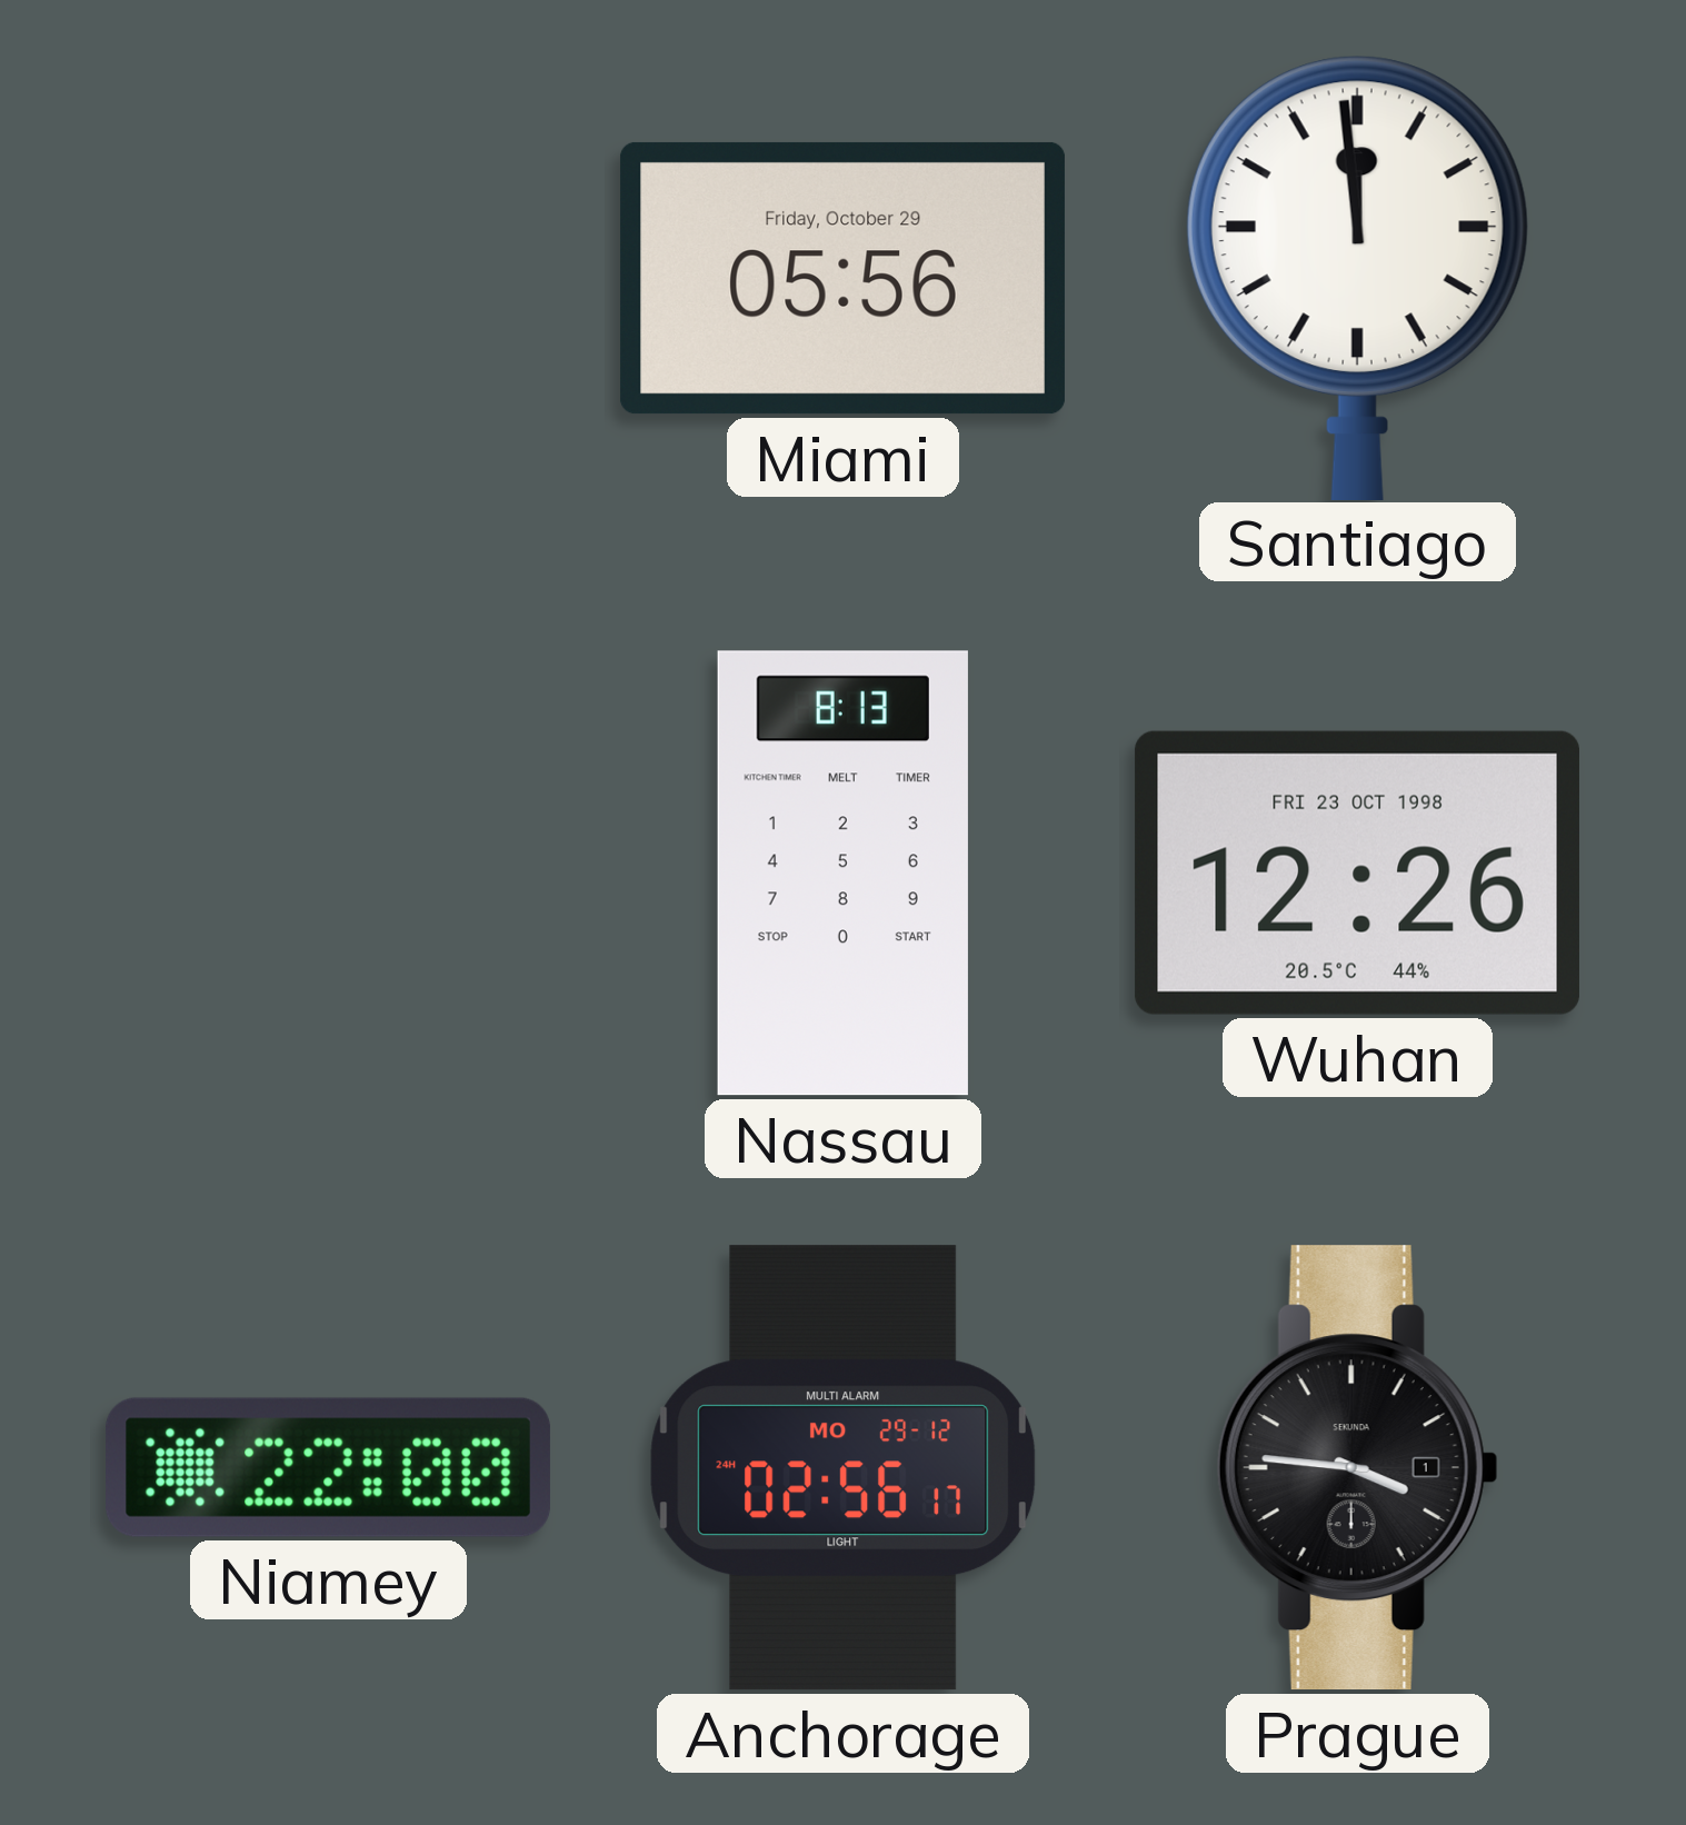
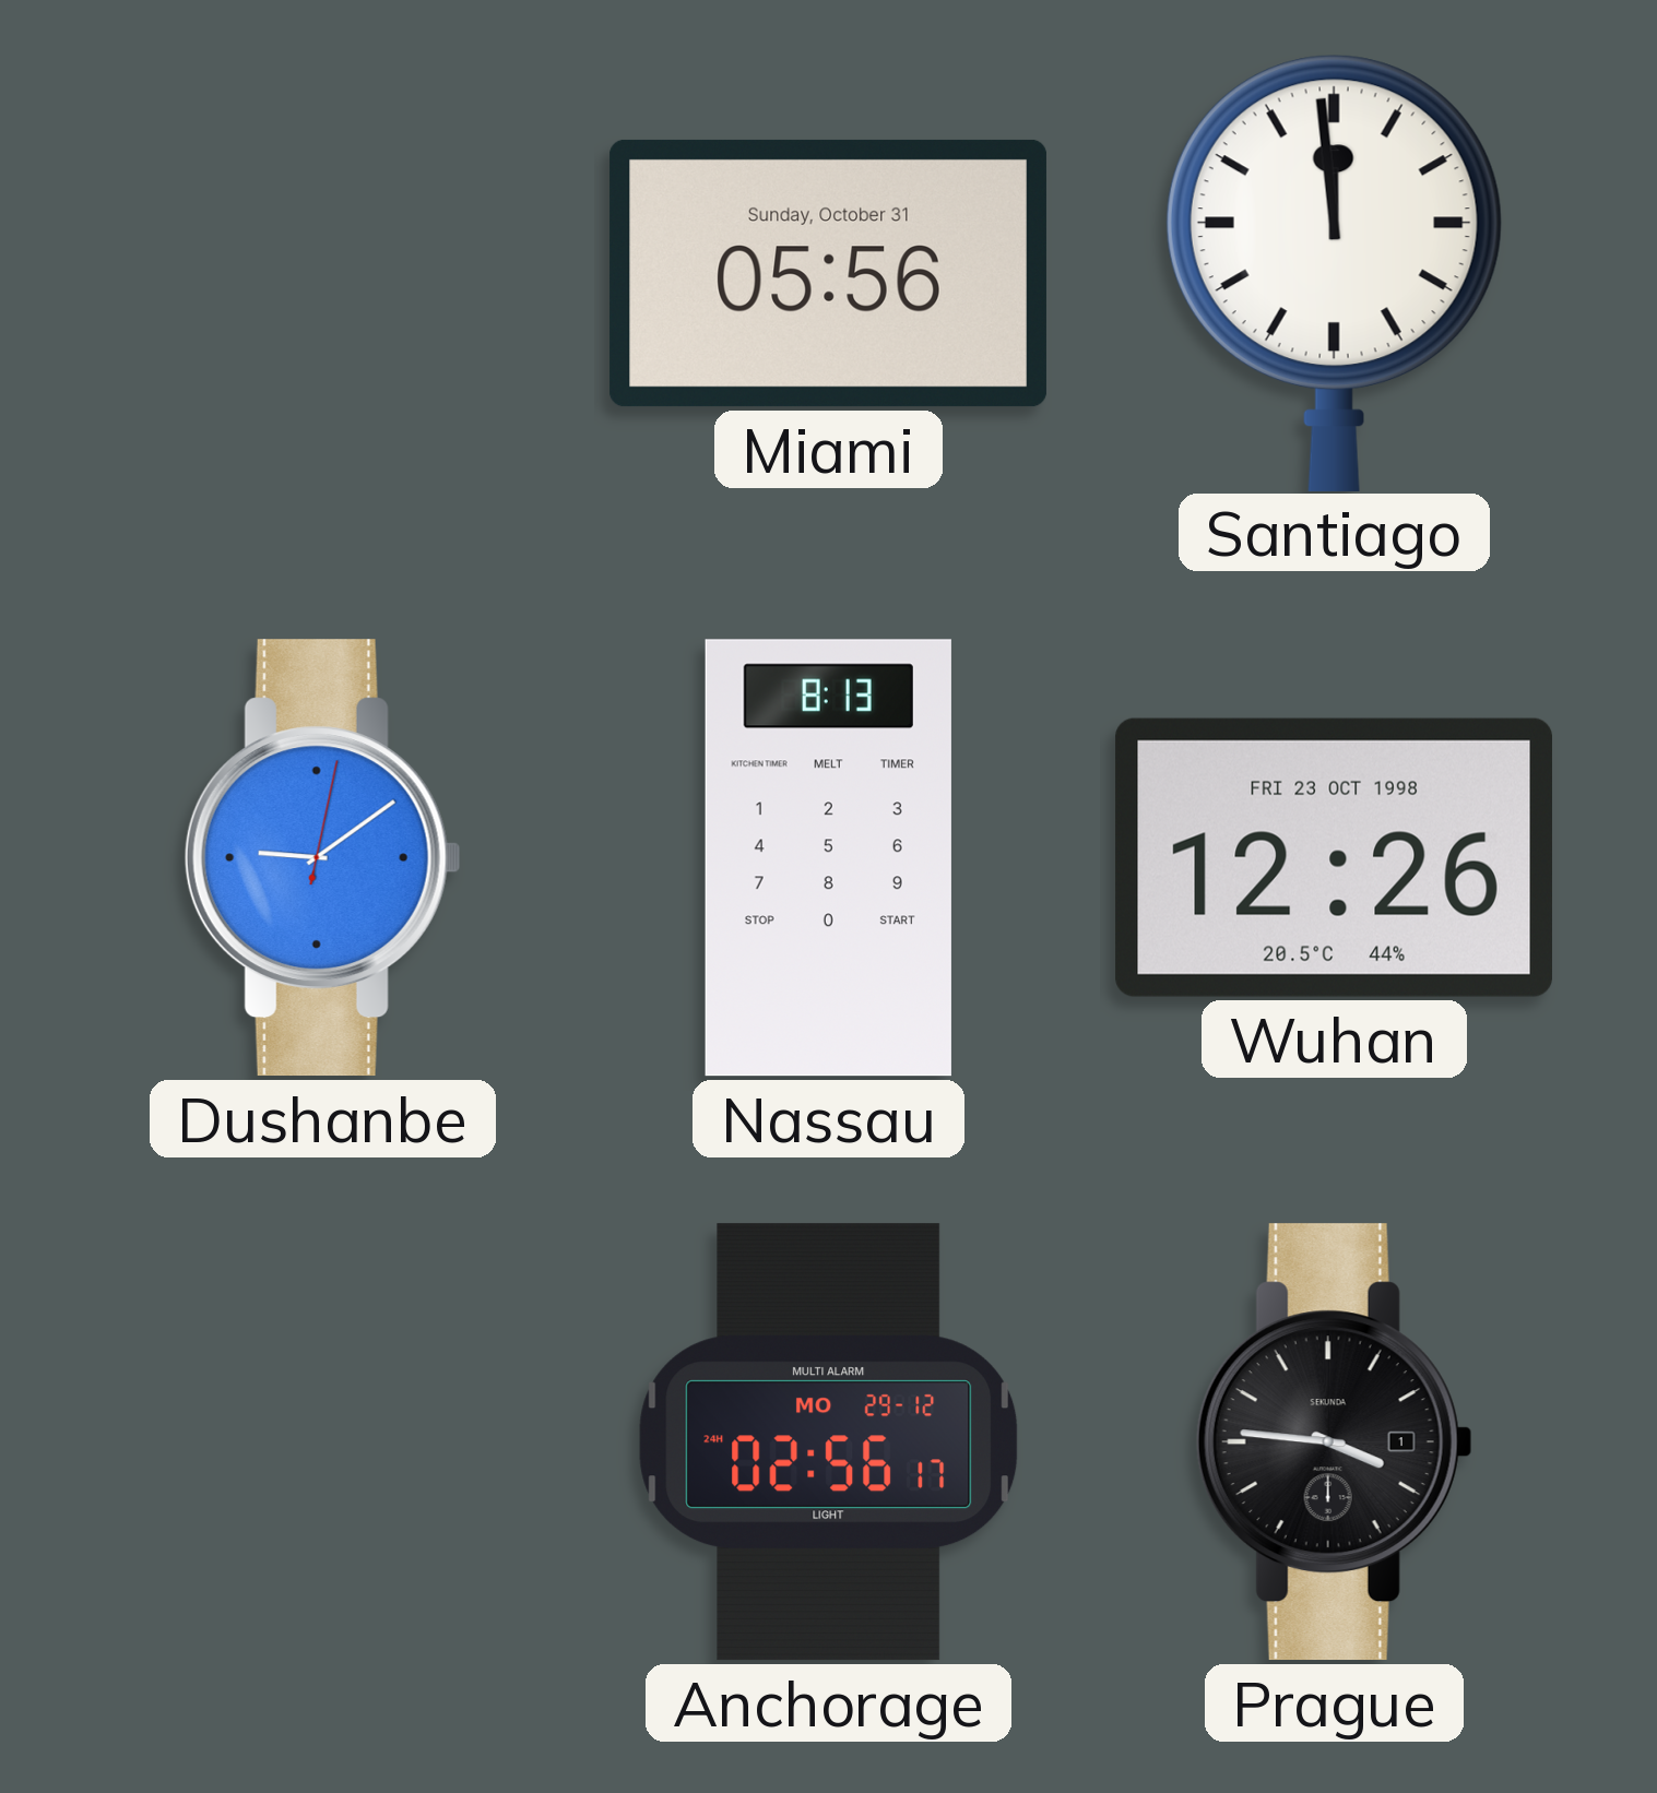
Miami date: Friday, October 29 -> Sunday, October 31 (828, 273)
Dushanbe: none -> 9:09 (322, 858)
Niamey: 22:00 -> none (328, 1467)
